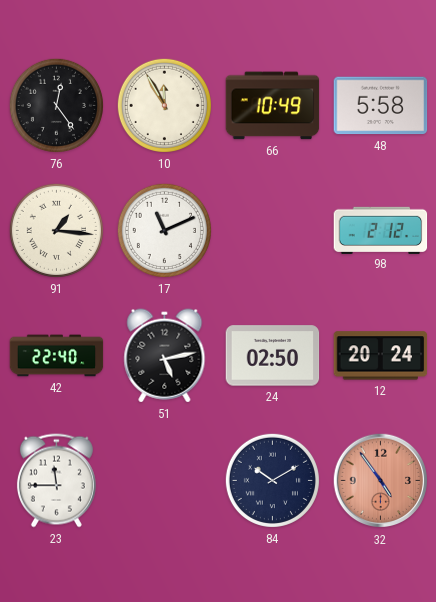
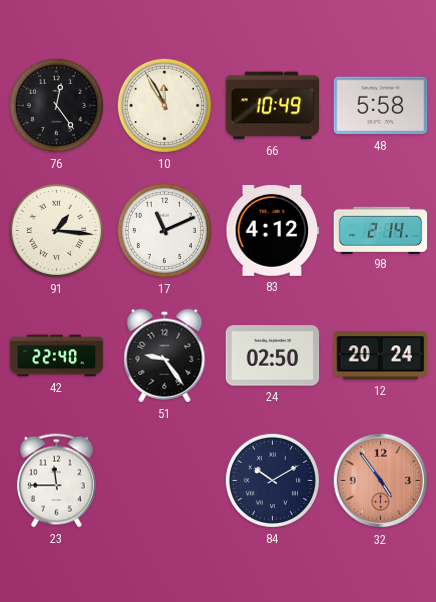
83: none -> 4:12 (273, 230)
98: 2:12 -> 2:14 (381, 230)
51: 5:13 -> 9:24 (165, 356)
